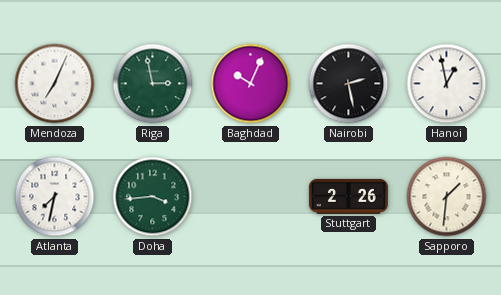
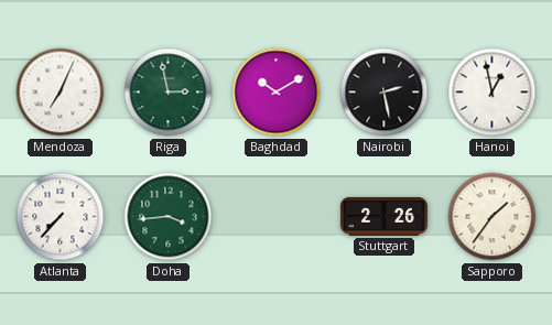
Baghdad: 10:04 -> 10:10 (277, 93)
Atlanta: 7:32 -> 7:37 (61, 217)
Sapporo: 1:31 -> 1:36 (493, 217)
